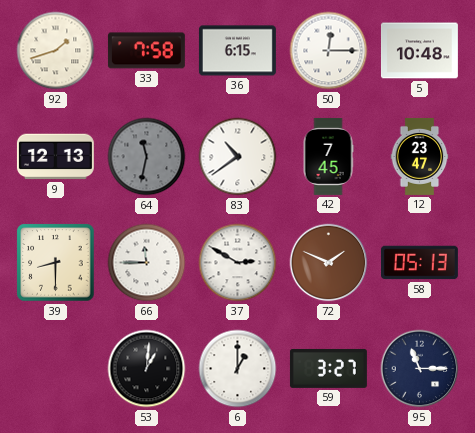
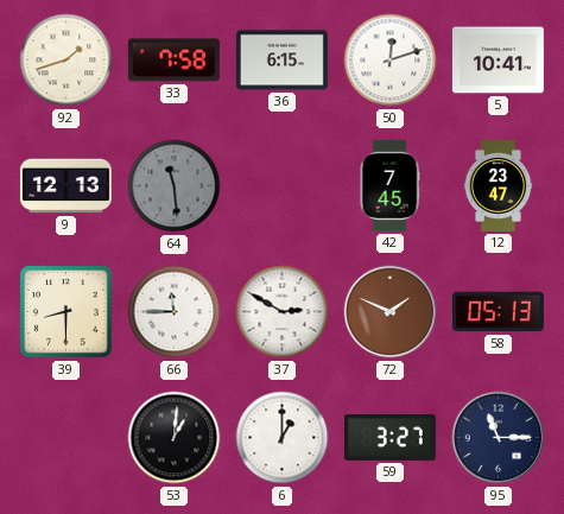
50: 12:15 -> 12:12 (391, 61)
5: 10:48 -> 10:41 (498, 61)
64: 11:32 -> 11:29 (175, 186)
83: 10:39 -> none (238, 157)
